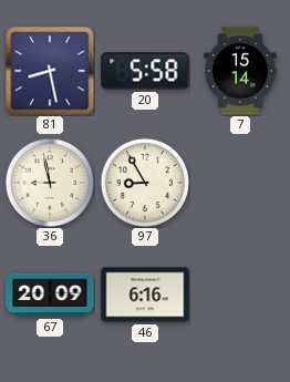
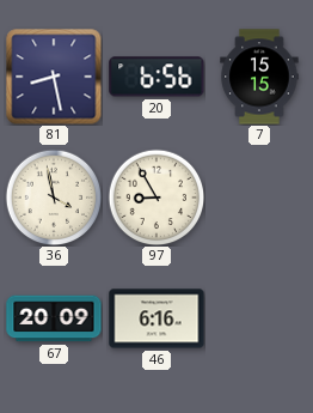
20: 5:58 -> 6:56 (156, 77)
7: 15:14 -> 15:15 (259, 77)
36: 8:58 -> 3:58 (54, 198)
